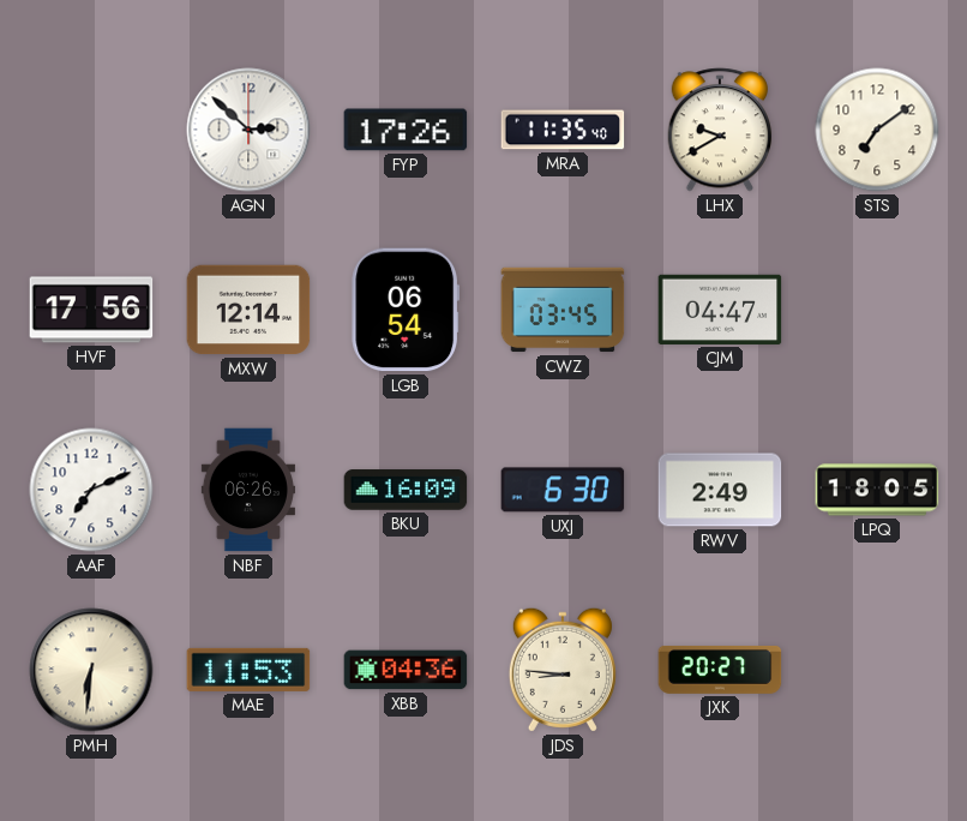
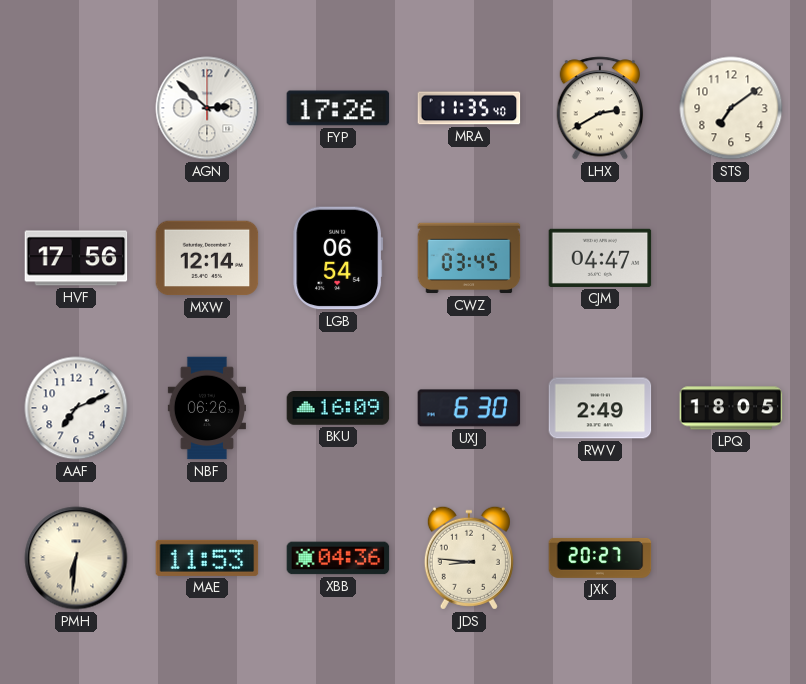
LHX: 9:40 -> 2:40 (600, 108)
